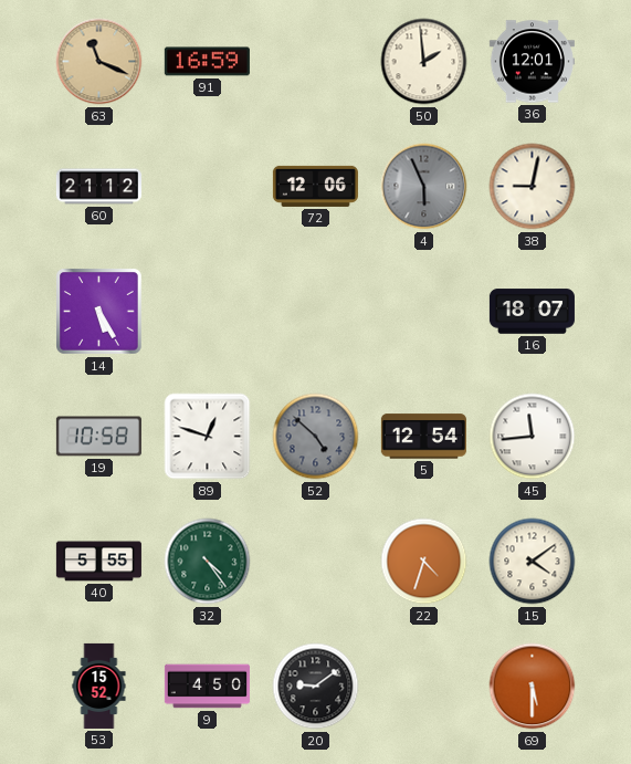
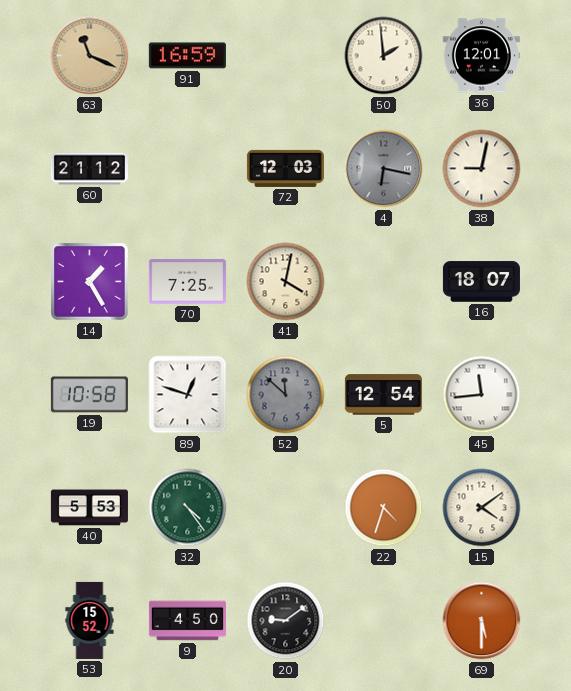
72: 12:06 -> 12:03 (285, 168)
4: 5:56 -> 6:17 (384, 169)
14: 5:25 -> 1:25 (90, 282)
70: none -> 7:25 (187, 282)
41: none -> 4:02 (286, 282)
52: 4:52 -> 11:52 (286, 395)
40: 5:55 -> 5:53 (89, 508)
